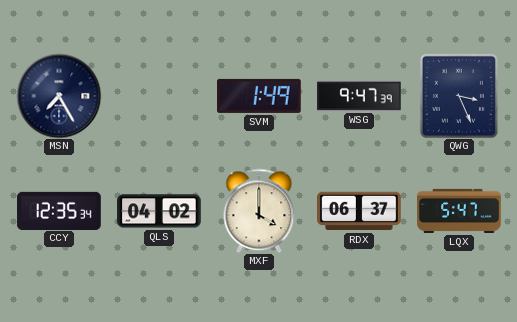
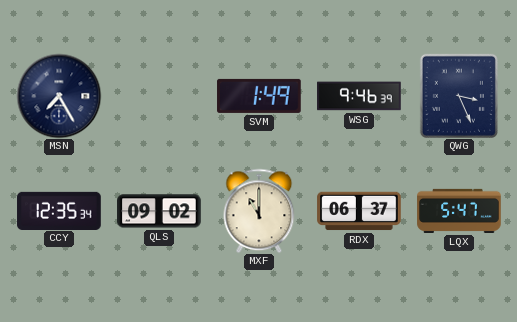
WSG: 9:47 -> 9:46 (359, 96)
QLS: 04:02 -> 09:02 (159, 211)
MXF: 4:00 -> 11:00 (259, 211)
